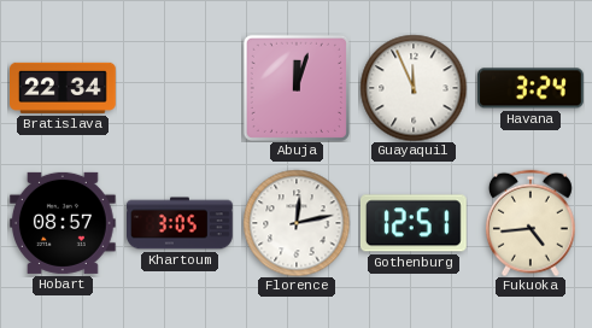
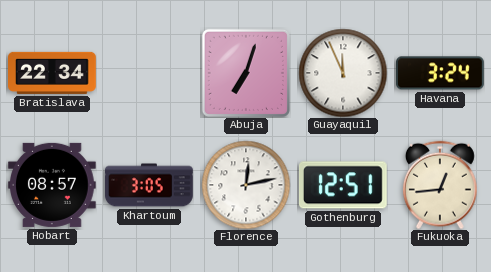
Abuja: 12:03 -> 7:03 (246, 73)
Fukuoka: 4:44 -> 12:44 (440, 185)
